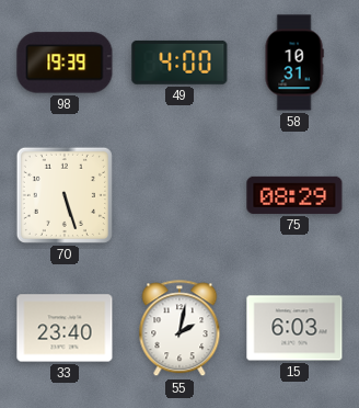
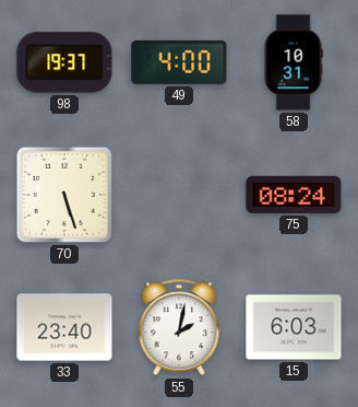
98: 19:39 -> 19:37 (64, 62)
75: 08:29 -> 08:24 (294, 195)
